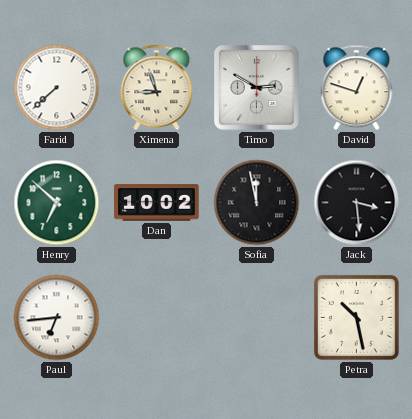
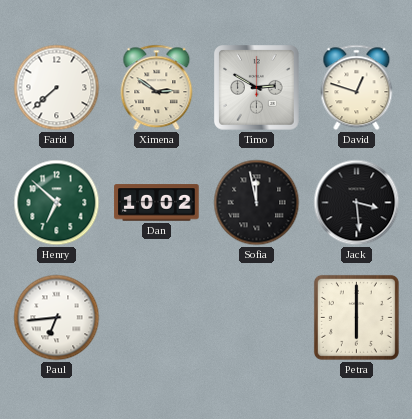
Ximena: 8:57 -> 2:51 (157, 88)
Petra: 10:28 -> 6:00 (356, 317)
